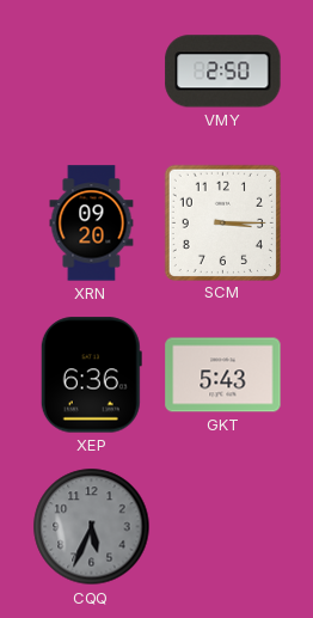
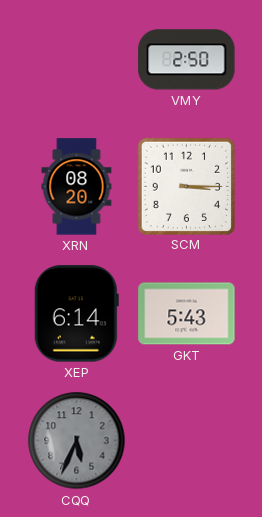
XRN: 09:20 -> 08:20 (77, 187)
XEP: 6:36 -> 6:14 (76, 314)
